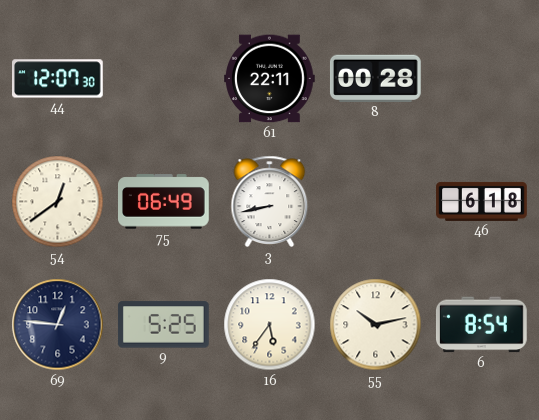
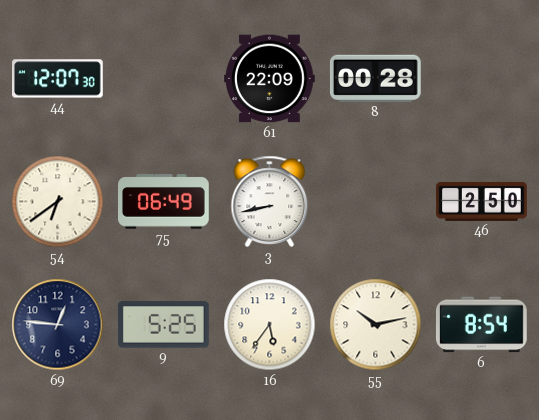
61: 22:11 -> 22:09 (270, 79)
54: 12:39 -> 6:39 (58, 202)
46: 6:18 -> 2:50 (482, 201)
